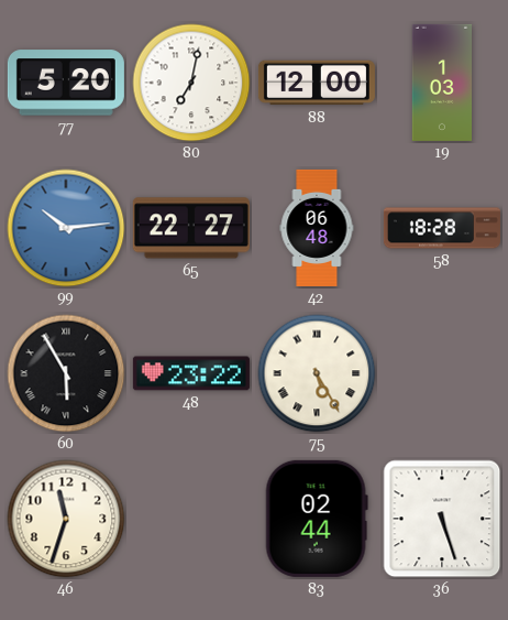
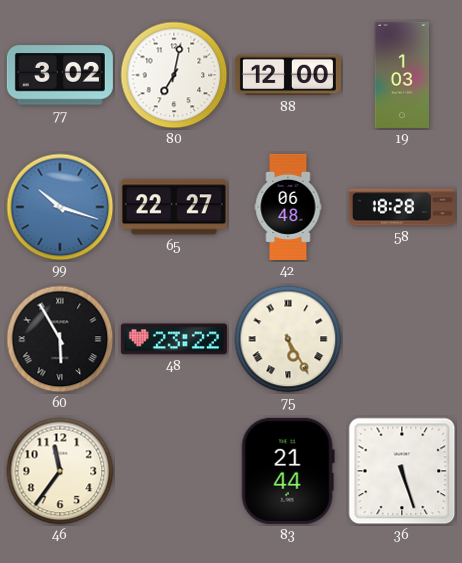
77: 5:20 -> 3:02 (60, 75)
99: 10:14 -> 10:18 (60, 207)
46: 11:33 -> 11:36 (60, 471)
83: 02:44 -> 21:44 (288, 471)
